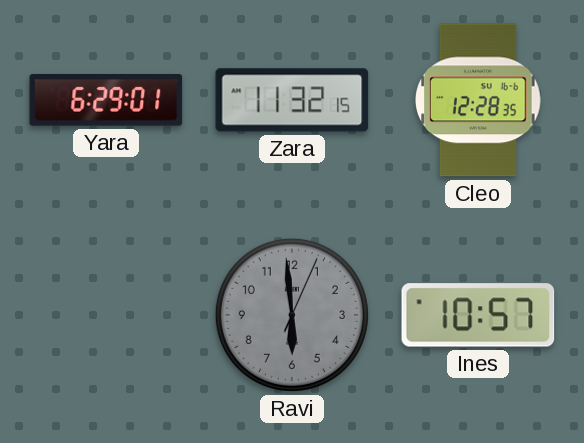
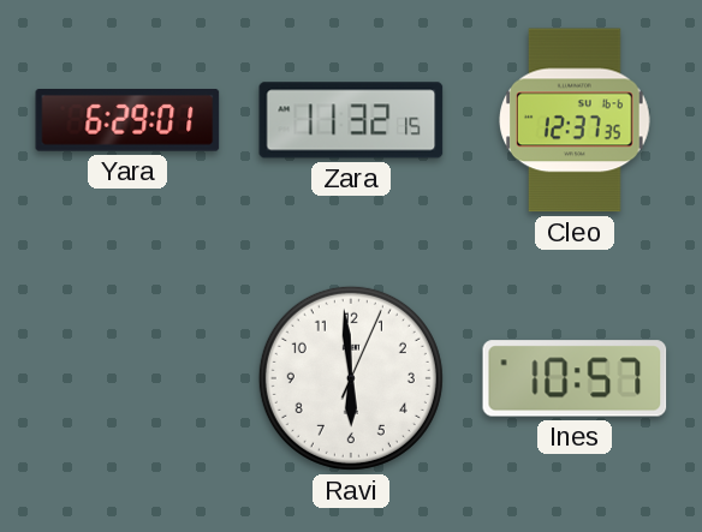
Cleo: 12:28 -> 12:37 (576, 120)
Ravi dial: grey -> white (351, 378)
